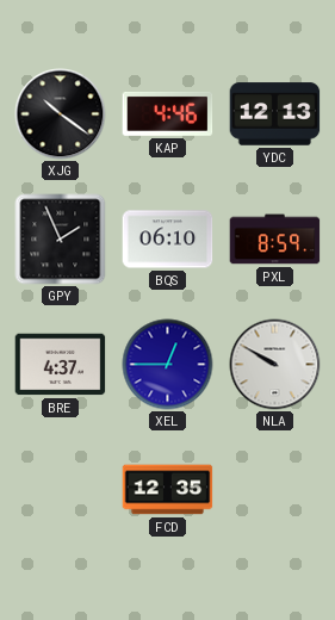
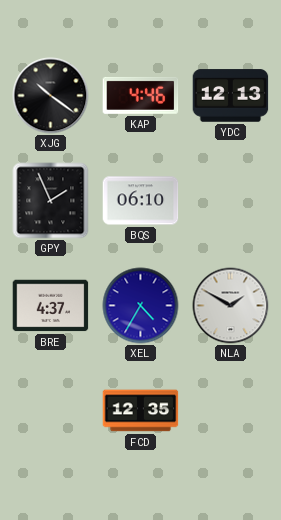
PXL: 8:59 -> none (275, 240)
XEL: 12:45 -> 4:35 (141, 306)
NLA: 9:50 -> 1:50 (231, 306)
